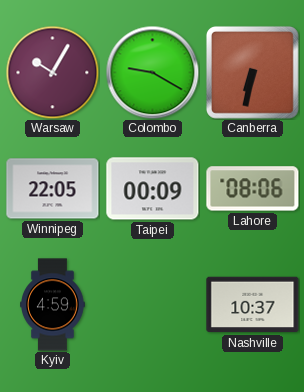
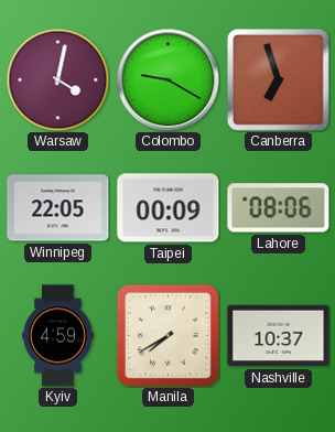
Warsaw: 10:05 -> 4:02 (57, 79)
Canberra: 6:32 -> 6:57 (278, 79)
Manila: none -> 7:40 (167, 335)
